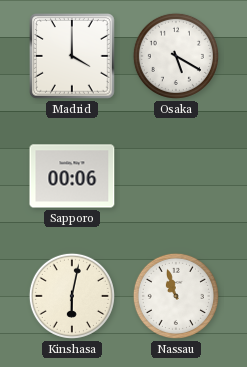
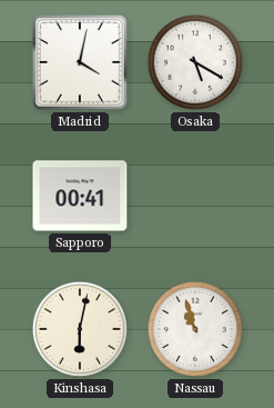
Madrid: 4:00 -> 4:02 (81, 63)
Sapporo: 00:06 -> 00:41 (80, 196)
